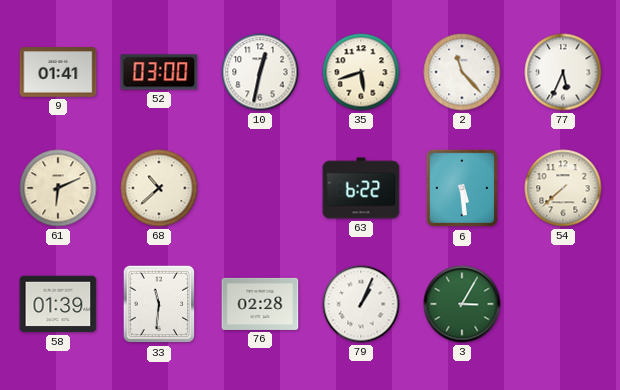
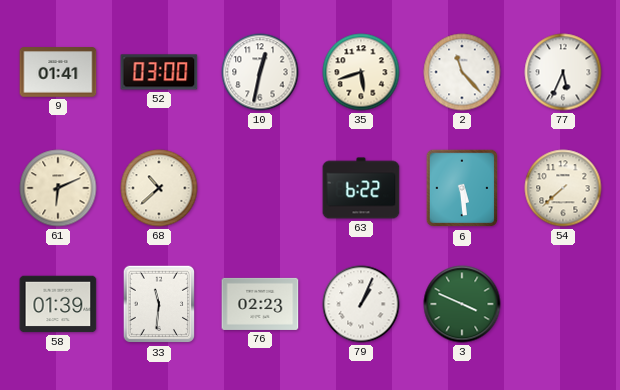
76: 02:28 -> 02:23 (260, 304)
3: 3:05 -> 3:49 (462, 304)
